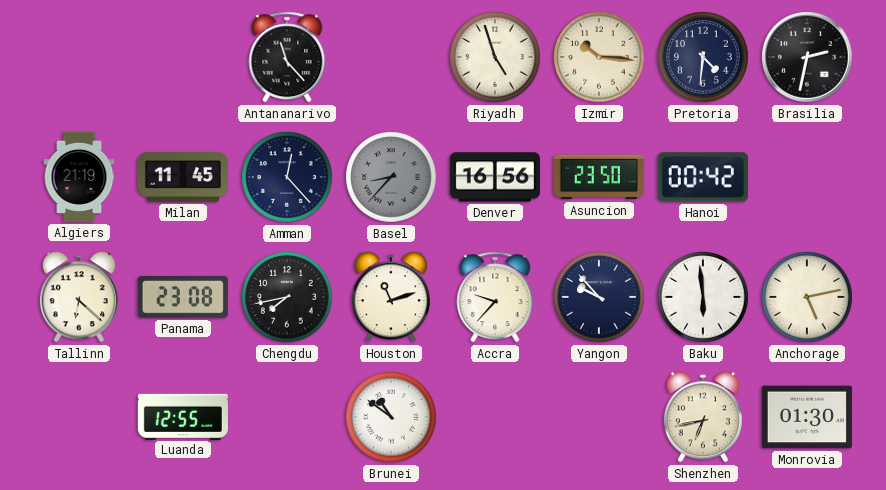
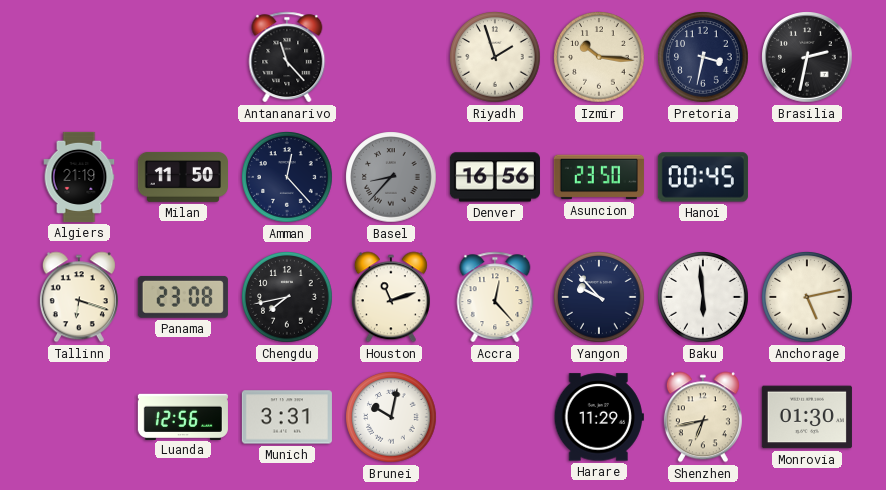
Riyadh: 4:57 -> 1:57 (495, 57)
Pretoria: 4:31 -> 3:32 (703, 57)
Milan: 11:45 -> 11:50 (183, 177)
Hanoi: 00:42 -> 00:45 (703, 177)
Tallinn: 6:22 -> 6:18 (79, 297)
Accra: 9:37 -> 12:23 (495, 297)
Luanda: 12:55 -> 12:56 (183, 416)
Munich: none -> 3:31 (287, 417)
Brunei: 10:51 -> 10:02 (391, 417)
Harare: none -> 11:29 (599, 417)
